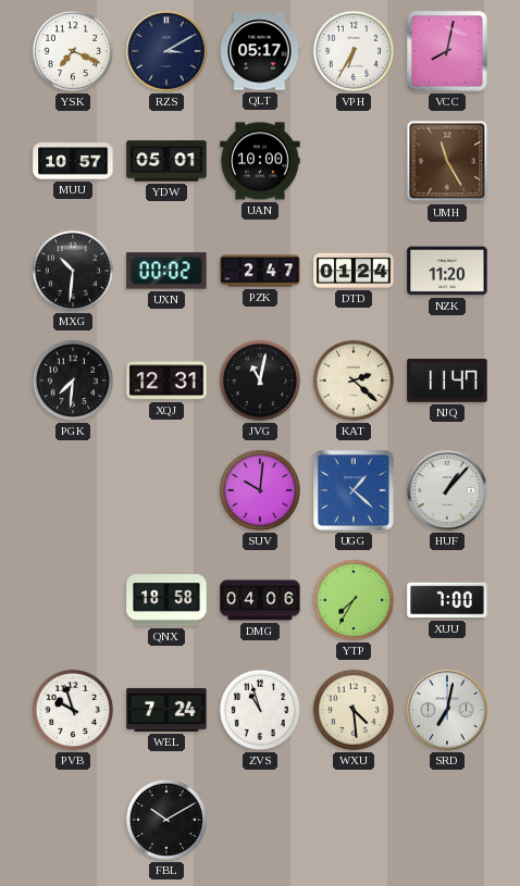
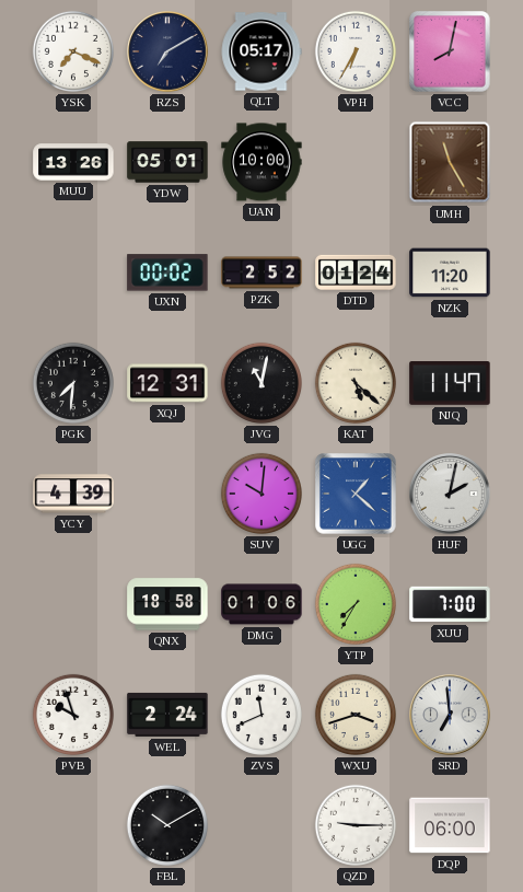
RZS: 3:10 -> 7:10 (167, 51)
MUU: 10:57 -> 13:26 (73, 162)
MXG: 10:31 -> none (73, 271)
PZK: 2:47 -> 2:52 (261, 273)
KAT: 2:22 -> 5:22 (356, 383)
YCY: none -> 4:39 (73, 494)
HUF: 1:07 -> 2:02 (450, 494)
DMG: 04:06 -> 01:06 (261, 604)
WEL: 7:24 -> 2:24 (167, 715)
ZVS: 10:57 -> 11:41 (261, 715)
WXU: 4:29 -> 3:42 (356, 715)
SRD: 7:02 -> 6:59 (450, 715)
QZD: none -> 9:15 (356, 825)
DQP: none -> 06:00 (450, 825)
